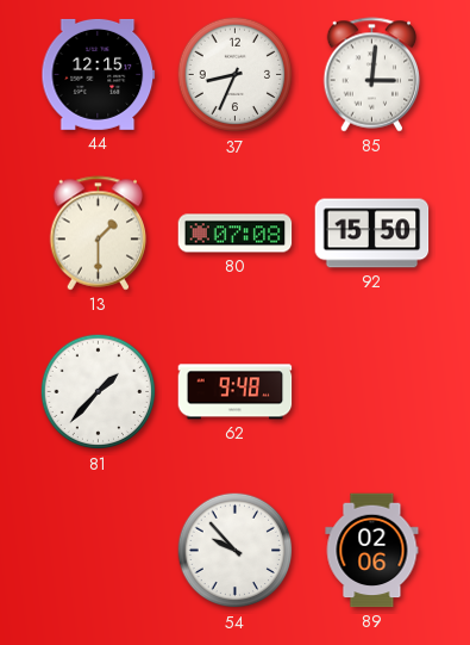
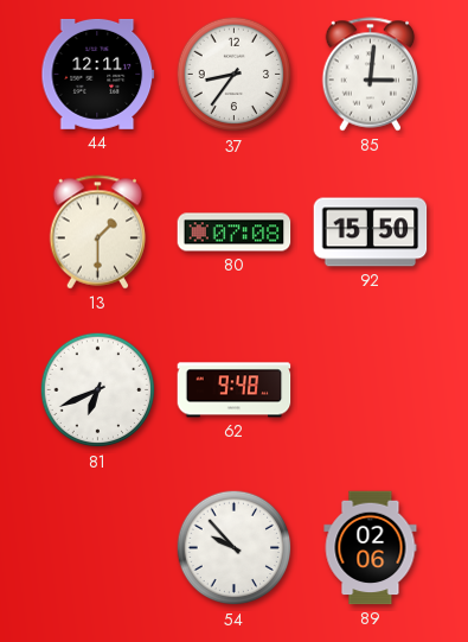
44: 12:15 -> 12:11 (98, 74)
37: 8:34 -> 8:36 (235, 75)
81: 1:37 -> 6:41 (98, 390)
